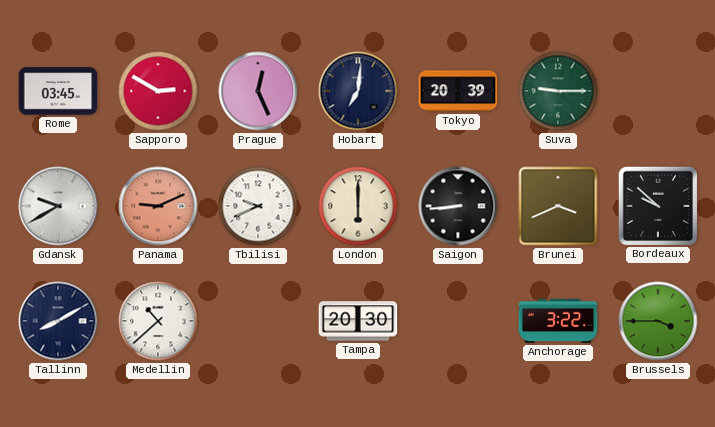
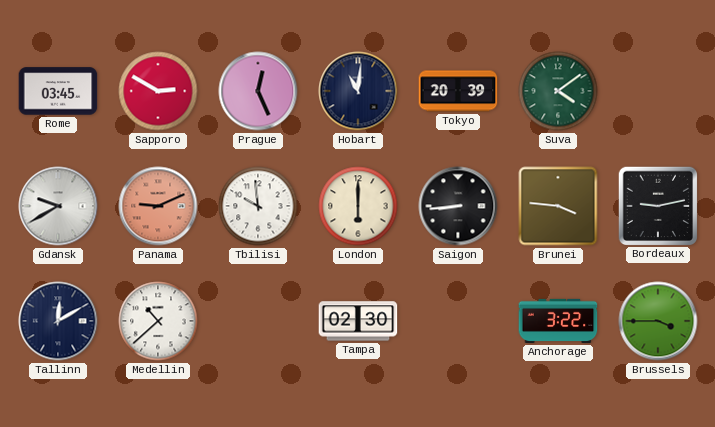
Hobart: 7:01 -> 11:01 (358, 91)
Suva: 9:15 -> 4:09 (558, 91)
Tbilisi: 9:41 -> 9:59 (258, 206)
Brunei: 3:41 -> 3:46 (558, 206)
Bordeaux: 9:52 -> 9:13 (657, 205)
Tallinn: 8:10 -> 12:10 (58, 321)
Tampa: 20:30 -> 02:30 (358, 321)
